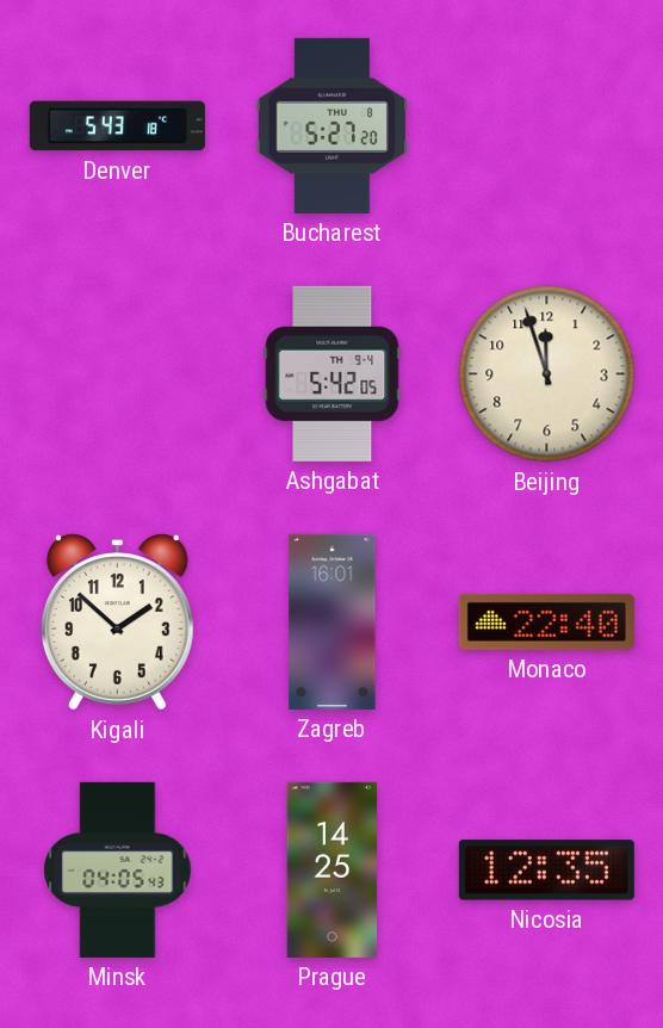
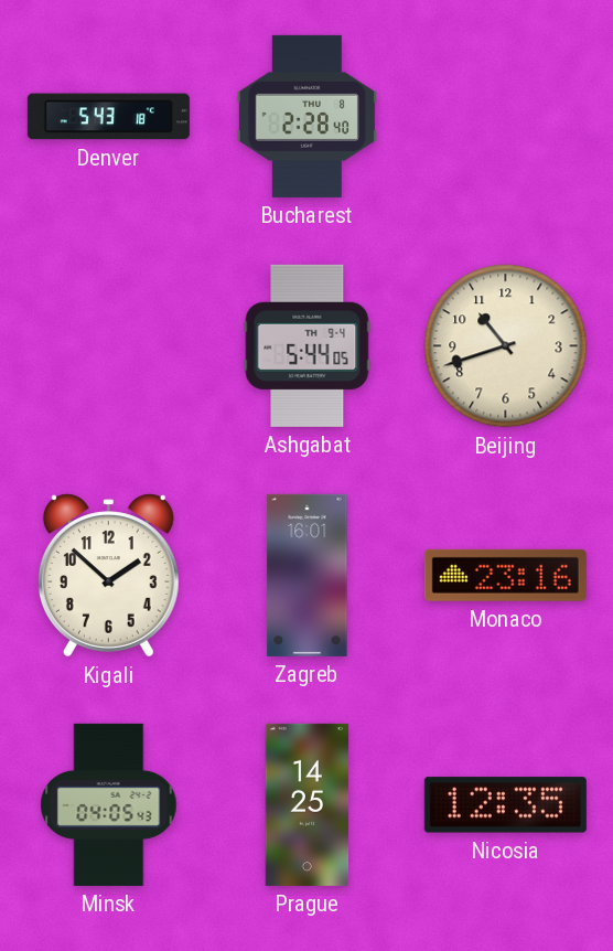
Bucharest: 5:27 -> 2:28 (306, 116)
Ashgabat: 5:42 -> 5:44 (308, 345)
Beijing: 11:57 -> 10:42 (506, 346)
Monaco: 22:40 -> 23:16 (505, 575)
